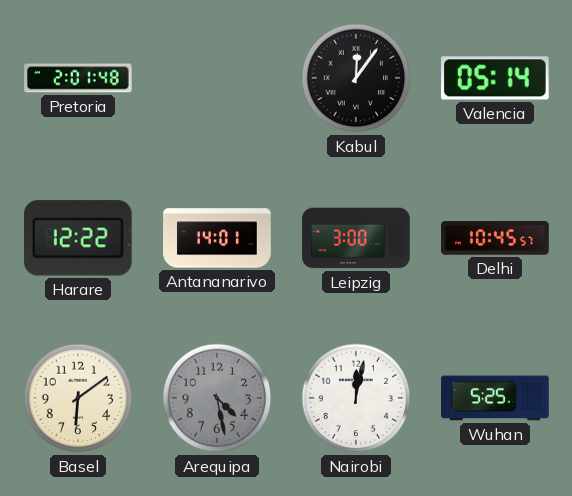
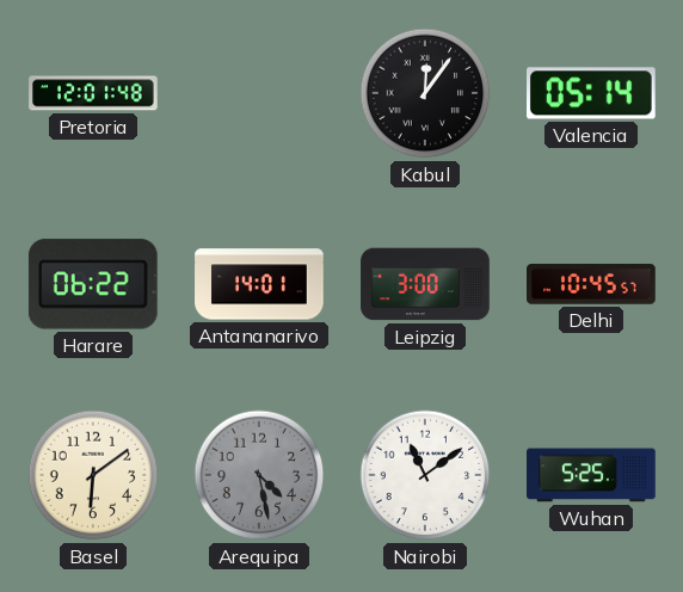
Pretoria: 2:01 -> 12:01 (93, 93)
Harare: 12:22 -> 06:22 (93, 284)
Nairobi: 12:02 -> 11:09 (425, 475)
